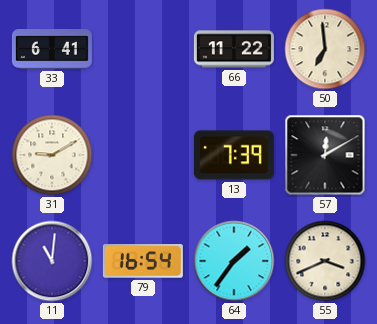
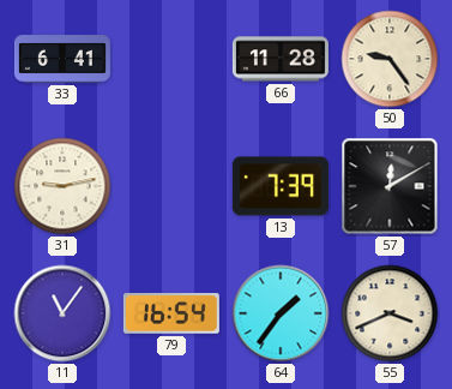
66: 11:22 -> 11:28 (281, 59)
50: 6:59 -> 9:24 (390, 59)
31: 9:10 -> 9:13 (62, 186)
11: 11:01 -> 11:06 (62, 313)
